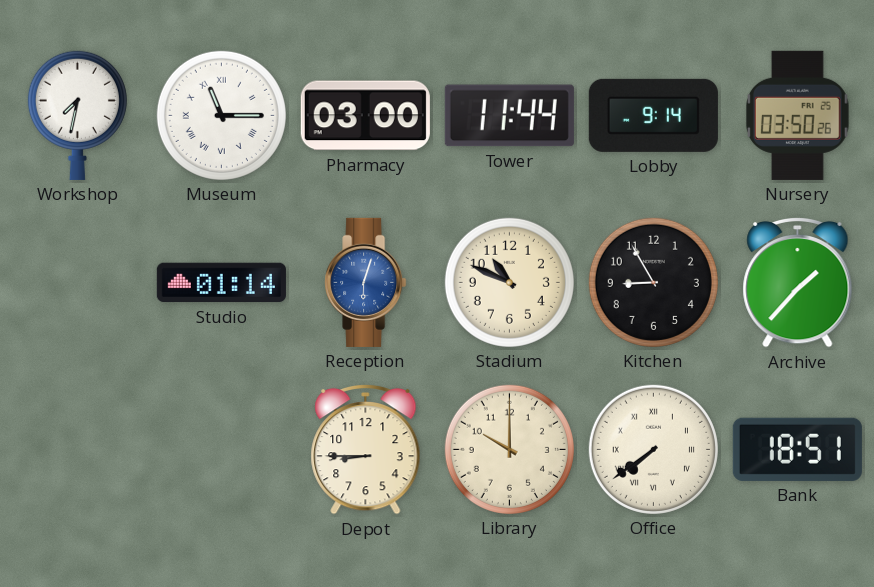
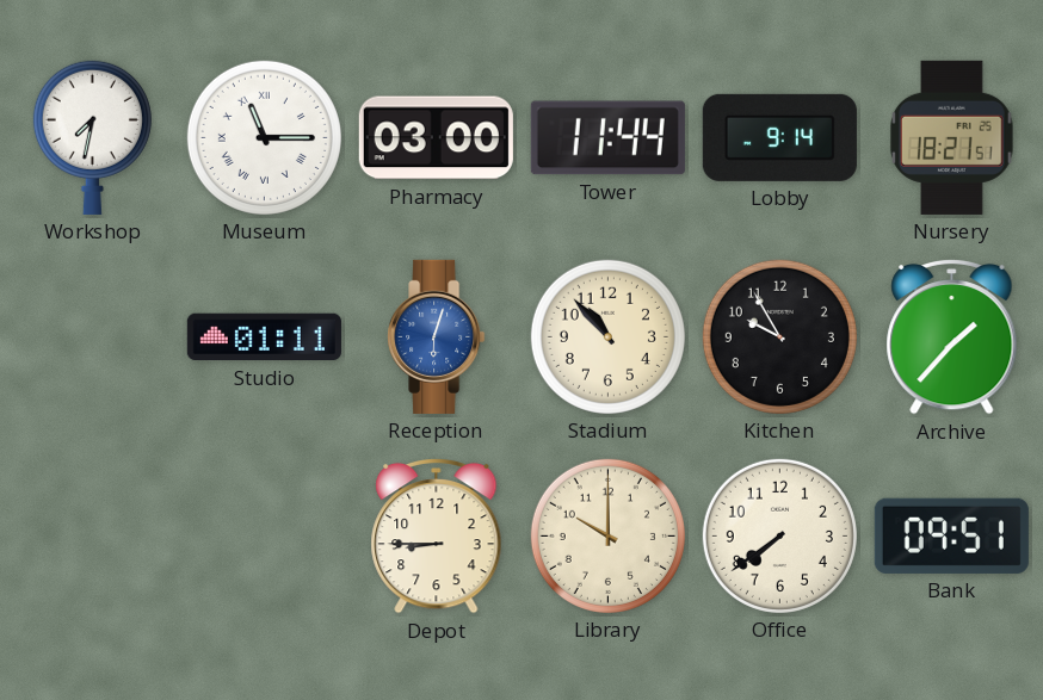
Nursery: 03:50 -> 18:21 (951, 137)
Studio: 01:14 -> 01:11 (264, 337)
Stadium: 10:49 -> 10:53 (607, 336)
Kitchen: 8:55 -> 9:55 (779, 336)
Office numerals: Roman -> Arabic (779, 535)
Bank: 18:51 -> 09:51 (951, 535)
